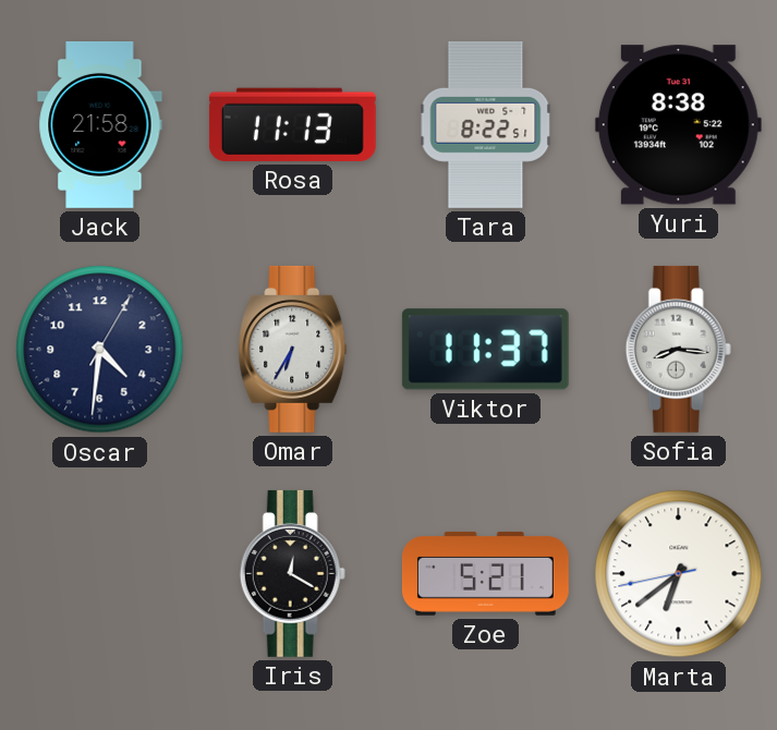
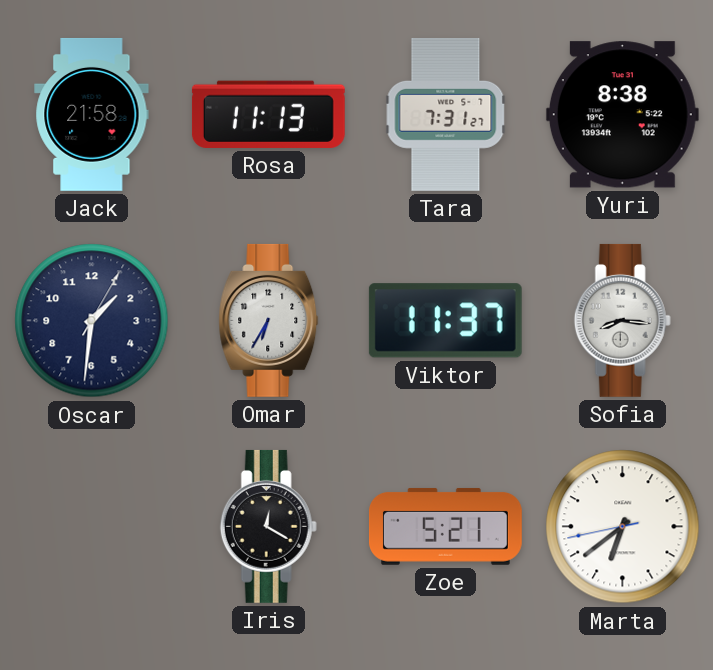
Tara: 8:22 -> 7:31 (446, 114)
Oscar: 4:31 -> 1:31 (92, 321)
